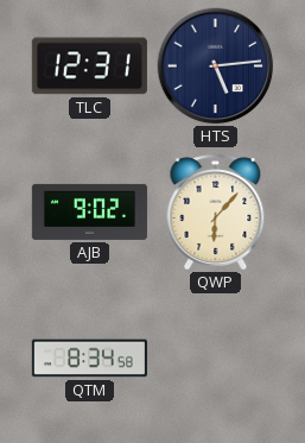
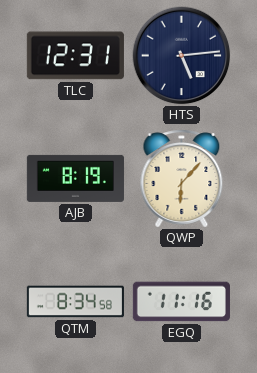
AJB: 9:02 -> 8:19 (75, 178)
EGQ: none -> 11:16 (181, 302)
